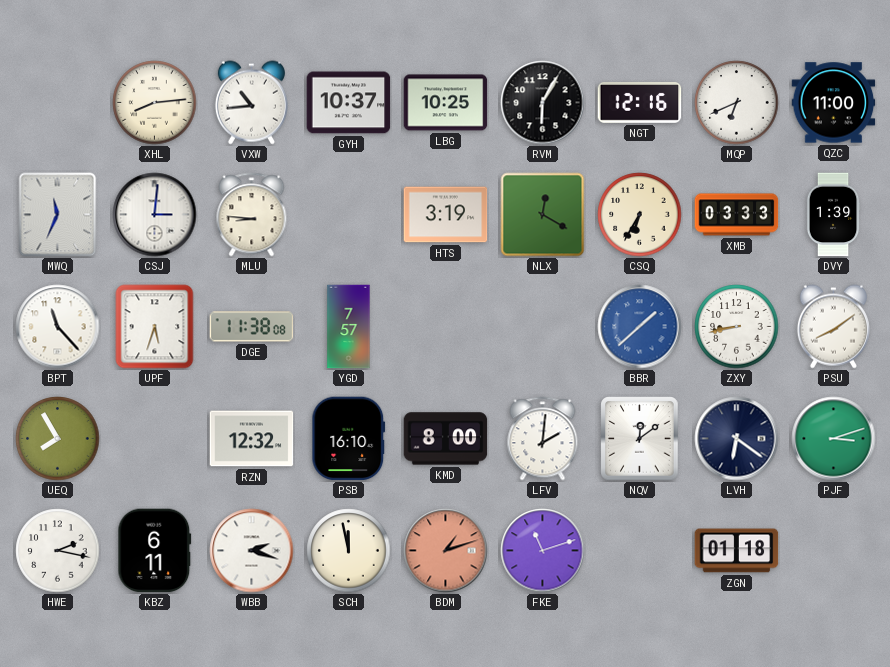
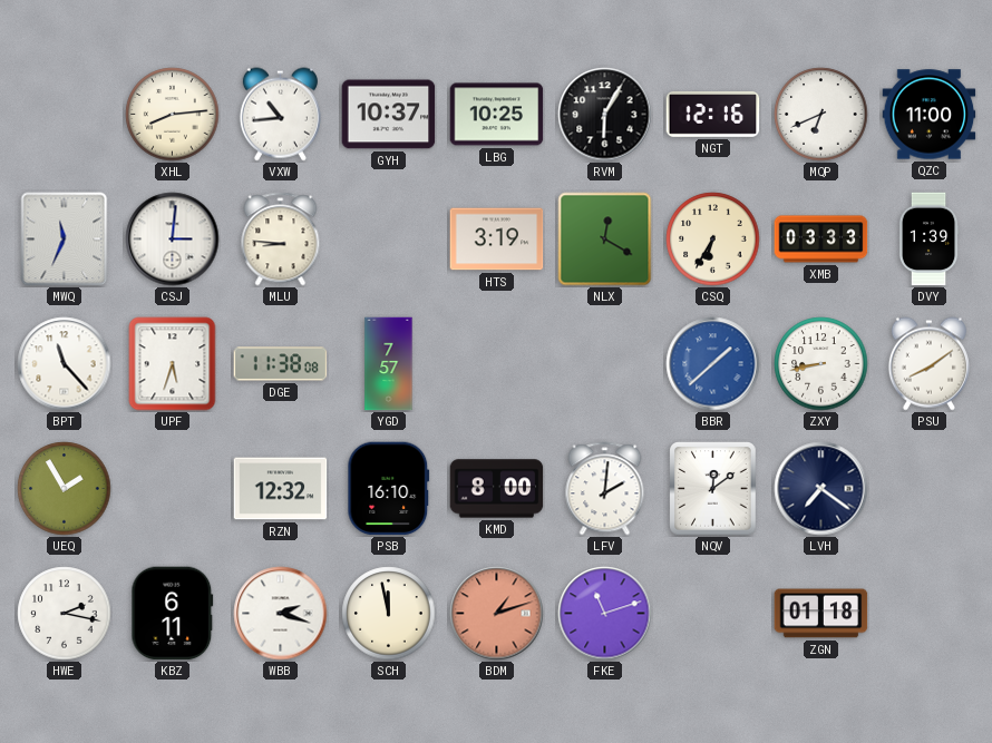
UEQ: 7:55 -> 1:55 (65, 489)
LVH: 6:21 -> 7:21 (821, 489)
PJF: 3:12 -> none (834, 439)
